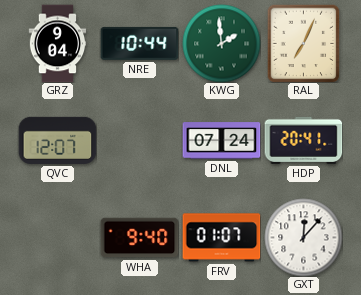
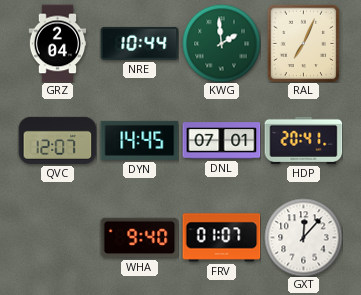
GRZ: 9:04 -> 2:04 (58, 43)
DYN: none -> 14:45 (139, 140)
DNL: 07:24 -> 07:01 (221, 141)
